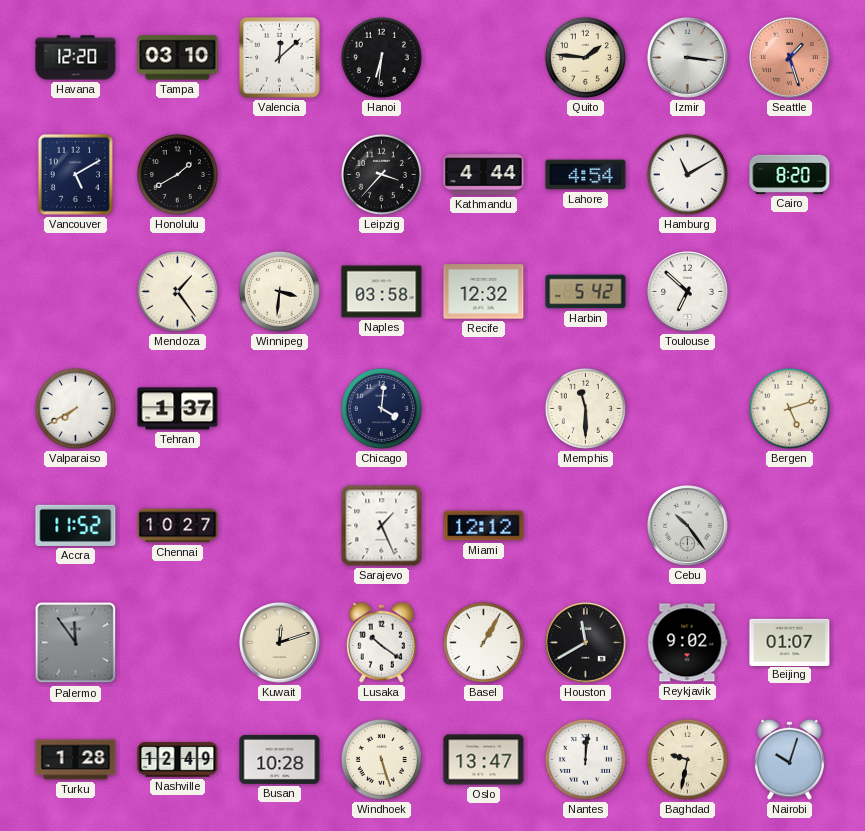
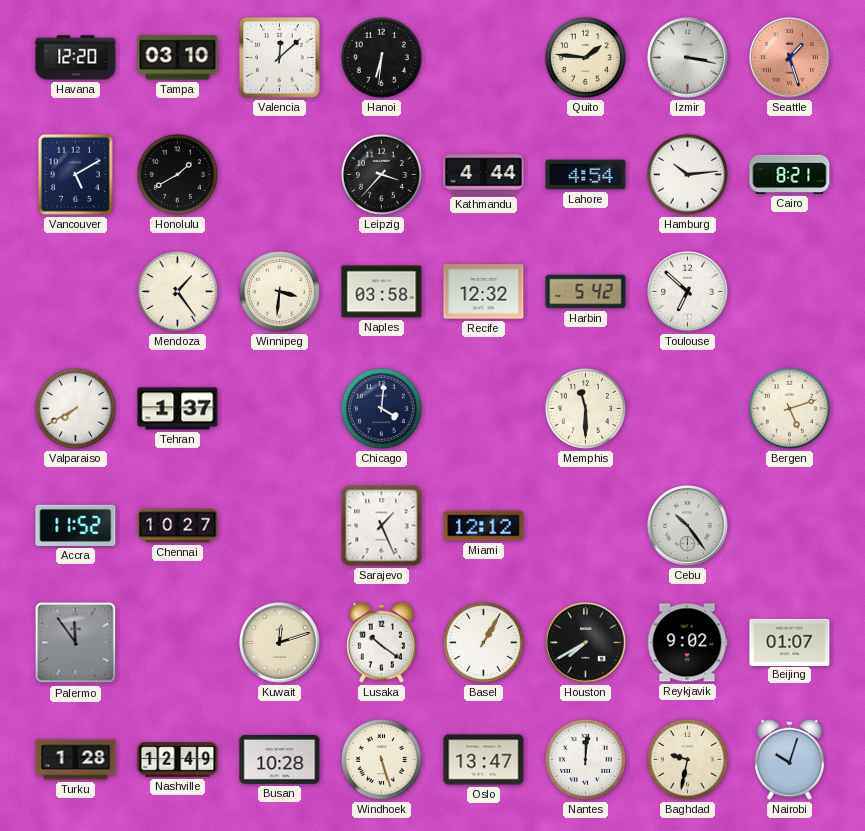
Izmir: 3:16 -> 3:17 (688, 58)
Hamburg: 11:10 -> 10:14 (687, 174)
Cairo: 8:20 -> 8:21 (790, 174)
Houston: 11:40 -> 7:40 (586, 643)
